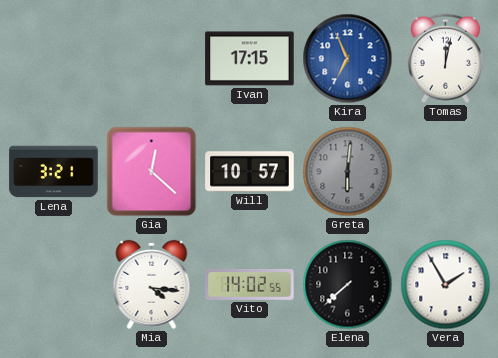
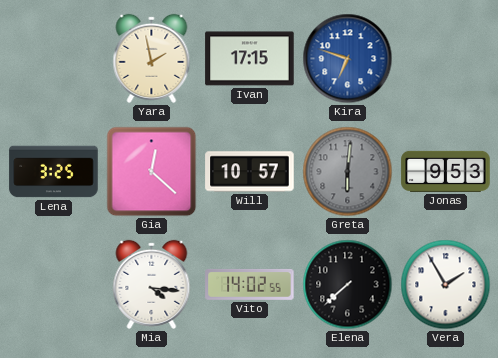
Yara: none -> 1:58 (152, 58)
Kira: 6:56 -> 6:48 (348, 59)
Tomas: 12:02 -> none (445, 59)
Lena: 3:21 -> 3:25 (54, 172)
Jonas: none -> 9:53 (446, 171)
